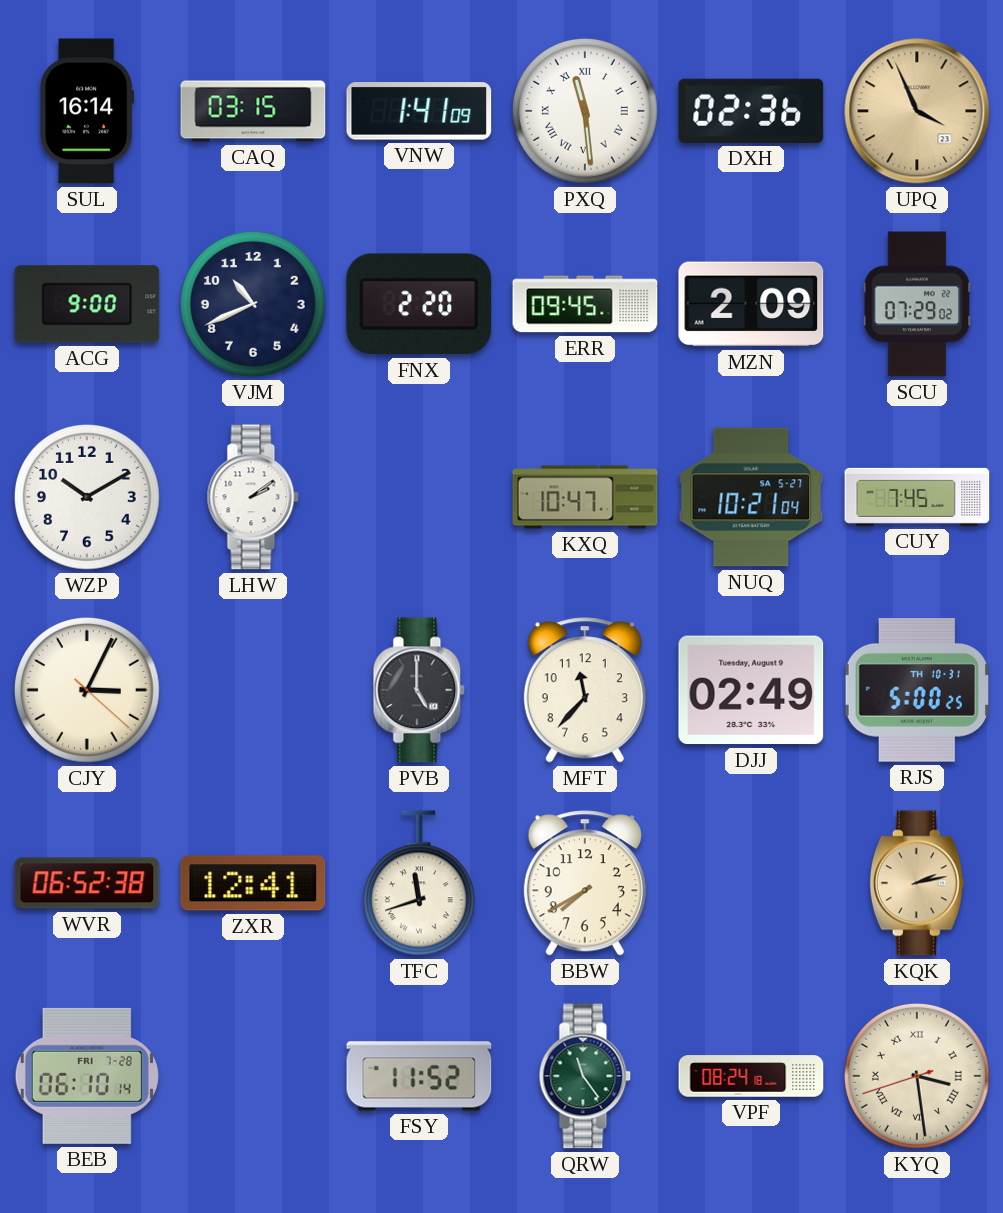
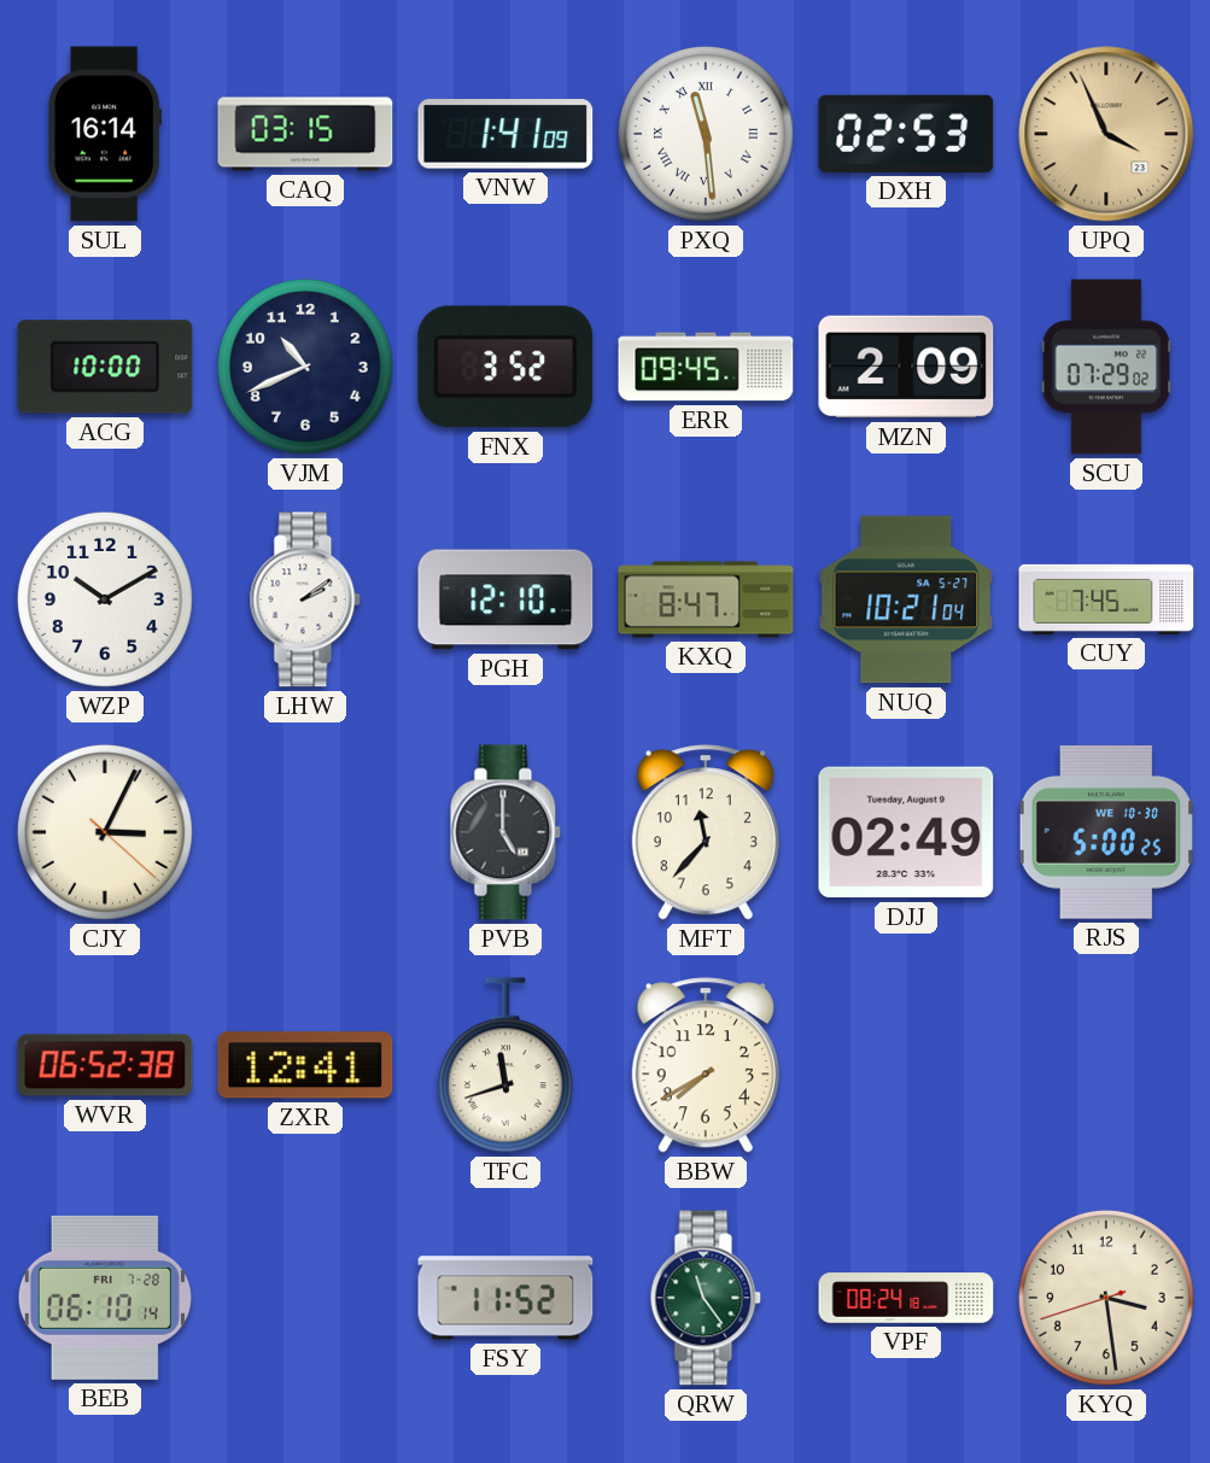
DXH: 02:36 -> 02:53 (906, 134)
ACG: 9:00 -> 10:00 (105, 367)
FNX: 2:20 -> 3:52 (505, 367)
PGH: none -> 12:10 (505, 599)
KXQ: 10:47 -> 8:47 (706, 599)
RJS date: TH 10-31 -> WE 10-30 (1106, 833)
KQK: 2:13 -> none (917, 883)
KYQ numerals: Roman -> Arabic (1107, 1299)
